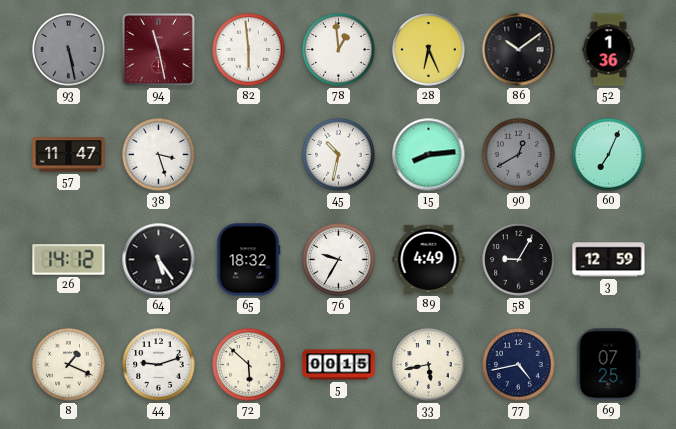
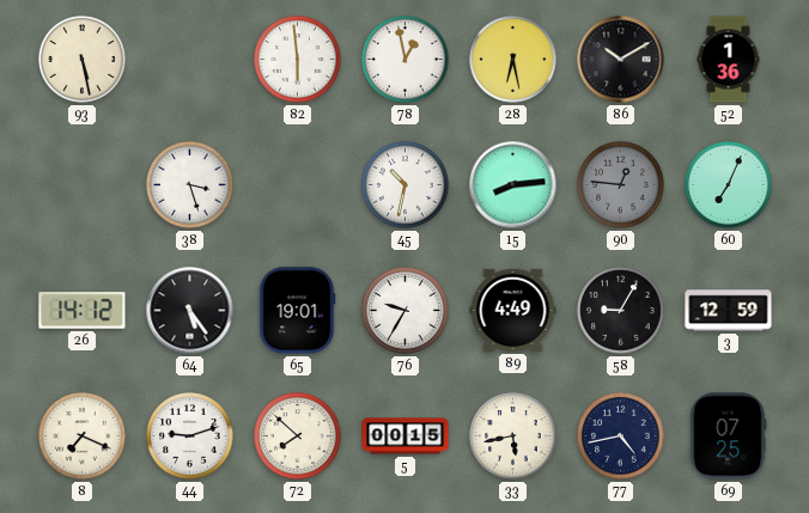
93 dial: grey -> cream (83, 60)
94: 11:28 -> none (158, 49)
78: 12:59 -> 12:58 (406, 60)
28: 6:26 -> 6:28 (513, 60)
86: 10:09 -> 10:10 (621, 60)
57: 11:47 -> none (69, 155)
90: 12:40 -> 12:46 (621, 185)
65: 18:32 -> 19:01 (297, 311)
8: 1:19 -> 7:19 (83, 436)
72: 5:52 -> 7:52 (298, 436)
